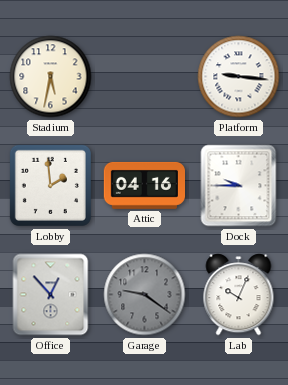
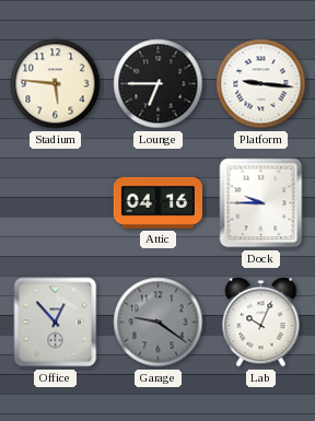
Stadium: 5:32 -> 5:46 (56, 84)
Lounge: none -> 6:45 (159, 84)
Lobby: 1:59 -> none (50, 185)
